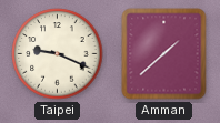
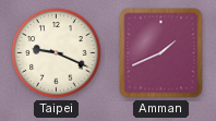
Amman: 1:38 -> 1:41 (161, 53)
